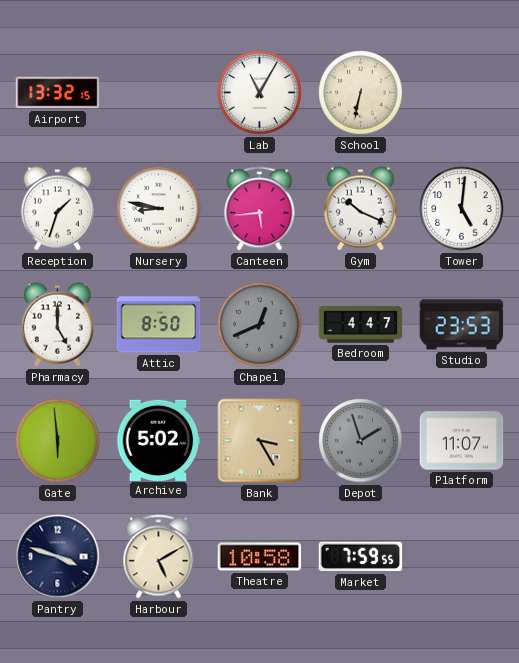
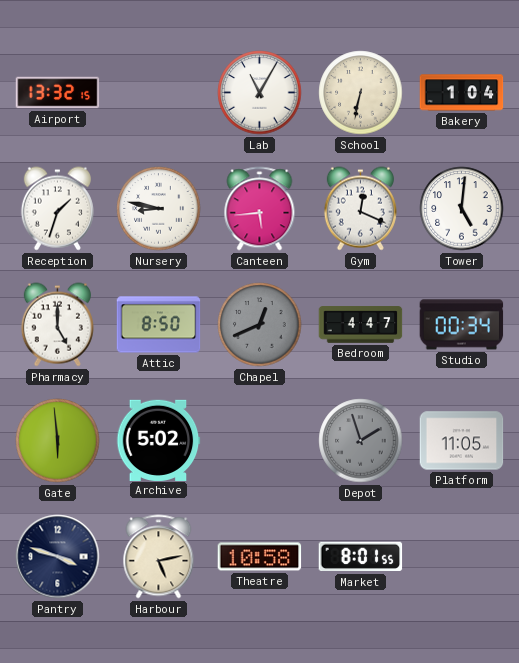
Bakery: none -> 1:04 (462, 93)
Gym: 10:19 -> 12:19 (360, 209)
Studio: 23:53 -> 00:34 (462, 325)
Bank: 3:25 -> none (260, 441)
Platform: 11:07 -> 11:05 (462, 441)
Harbour: 5:10 -> 5:13 (159, 557)
Market: 7:59 -> 8:01 (361, 557)
